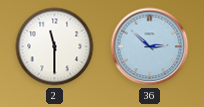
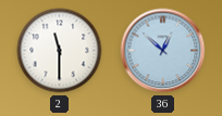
36: 2:52 -> 12:52 (163, 51)
